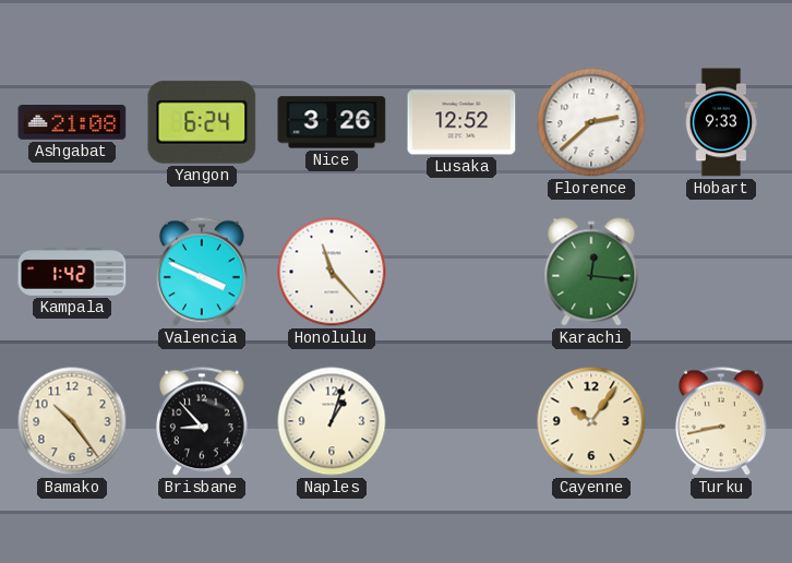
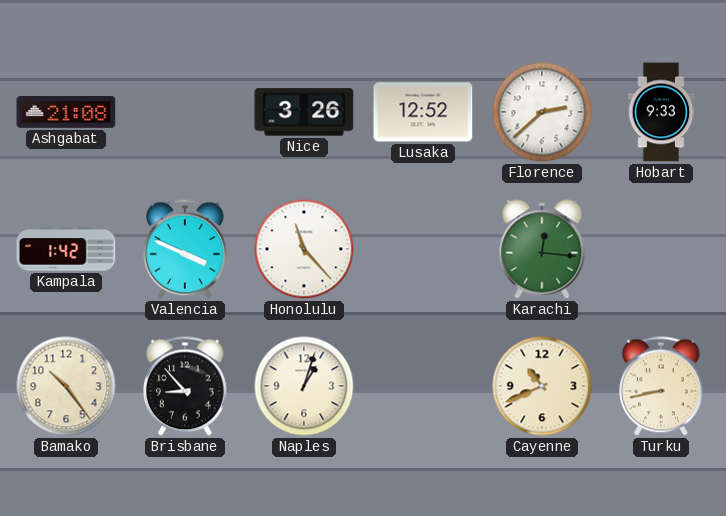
Yangon: 6:24 -> none (202, 122)
Cayenne: 10:06 -> 10:41 (542, 386)
